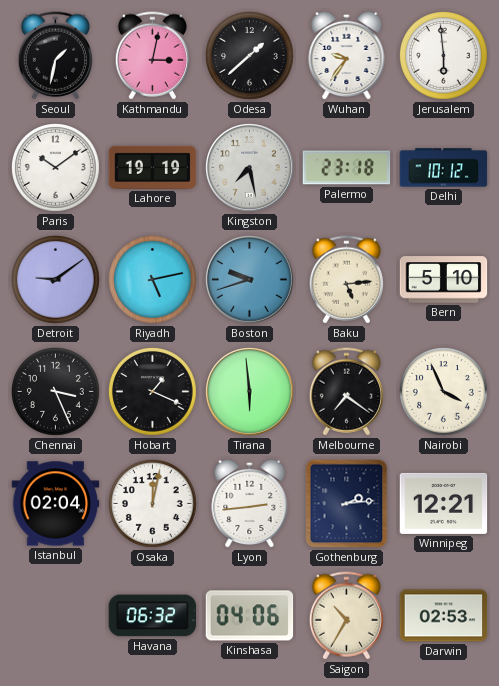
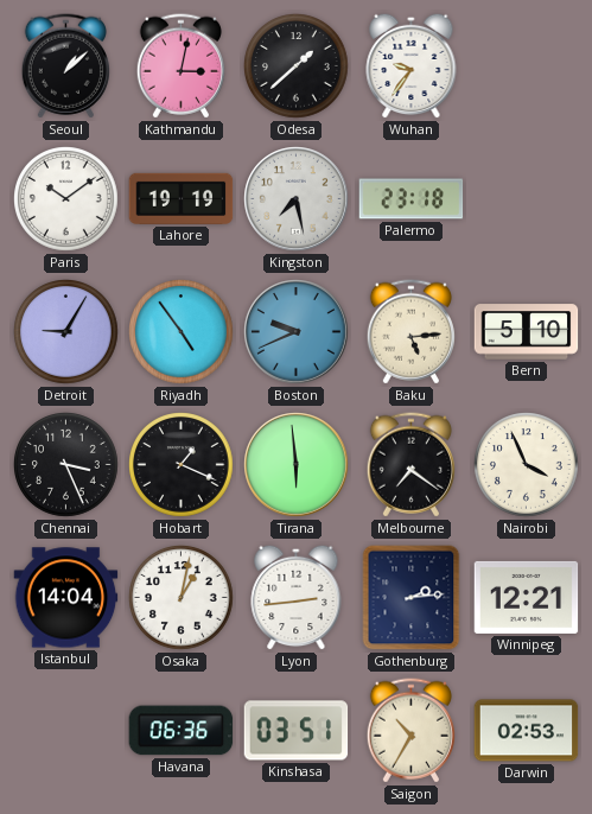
Seoul: 1:32 -> 1:08 (65, 66)
Jerusalem: 5:59 -> none (444, 56)
Delhi: 10:12 -> none (444, 168)
Detroit: 9:09 -> 9:05 (66, 332)
Riyadh: 5:13 -> 4:54 (182, 332)
Boston: 9:42 -> 9:41 (297, 332)
Istanbul: 02:04 -> 14:04 (66, 598)
Osaka: 12:02 -> 1:02 (182, 598)
Havana: 06:32 -> 06:36 (182, 731)
Kinshasa: 04:06 -> 03:51 (297, 731)
